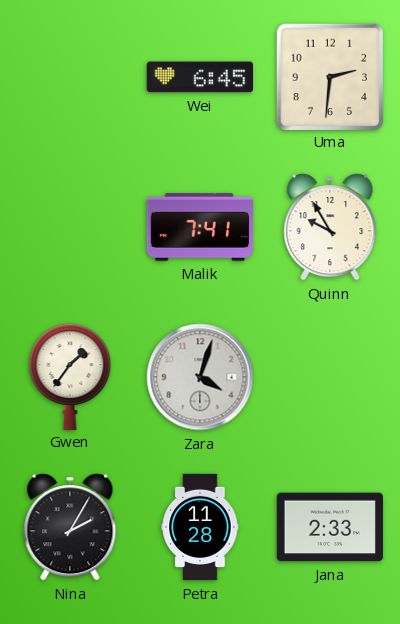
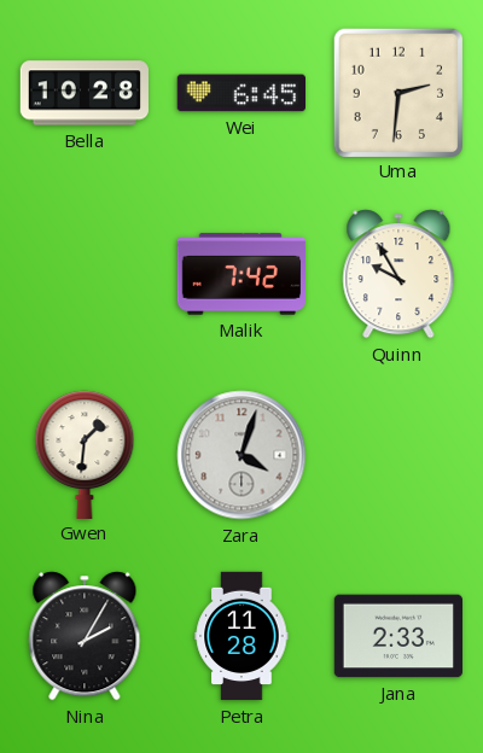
Bella: none -> 10:28 (83, 93)
Malik: 7:41 -> 7:42 (240, 274)
Gwen: 1:36 -> 1:31 (85, 454)
